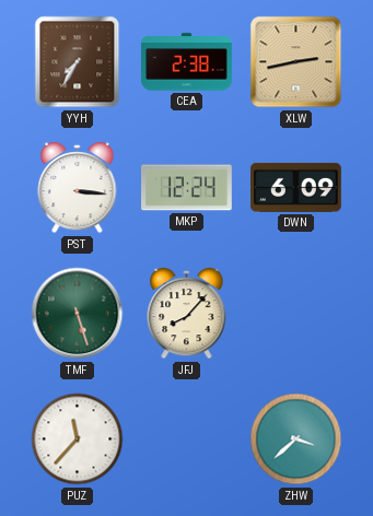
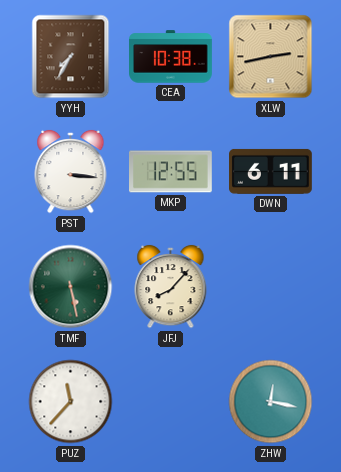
CEA: 2:38 -> 10:38 (171, 57)
MKP: 12:24 -> 12:55 (171, 172)
DWN: 6:09 -> 6:11 (271, 171)
TMF: 5:27 -> 5:28 (71, 287)
ZHW: 3:38 -> 12:17 (271, 402)
